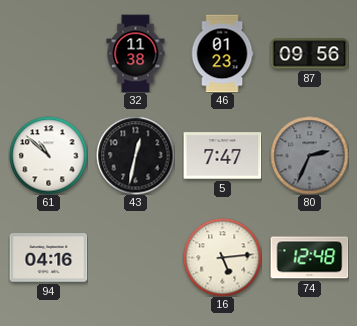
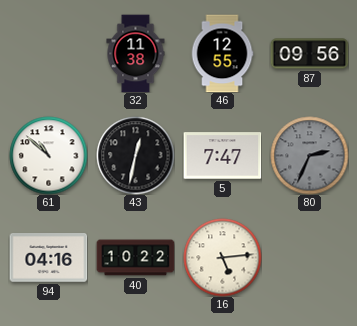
46: 01:23 -> 12:55 (222, 53)
40: none -> 10:22 (135, 258)
74: 12:48 -> none (309, 258)
